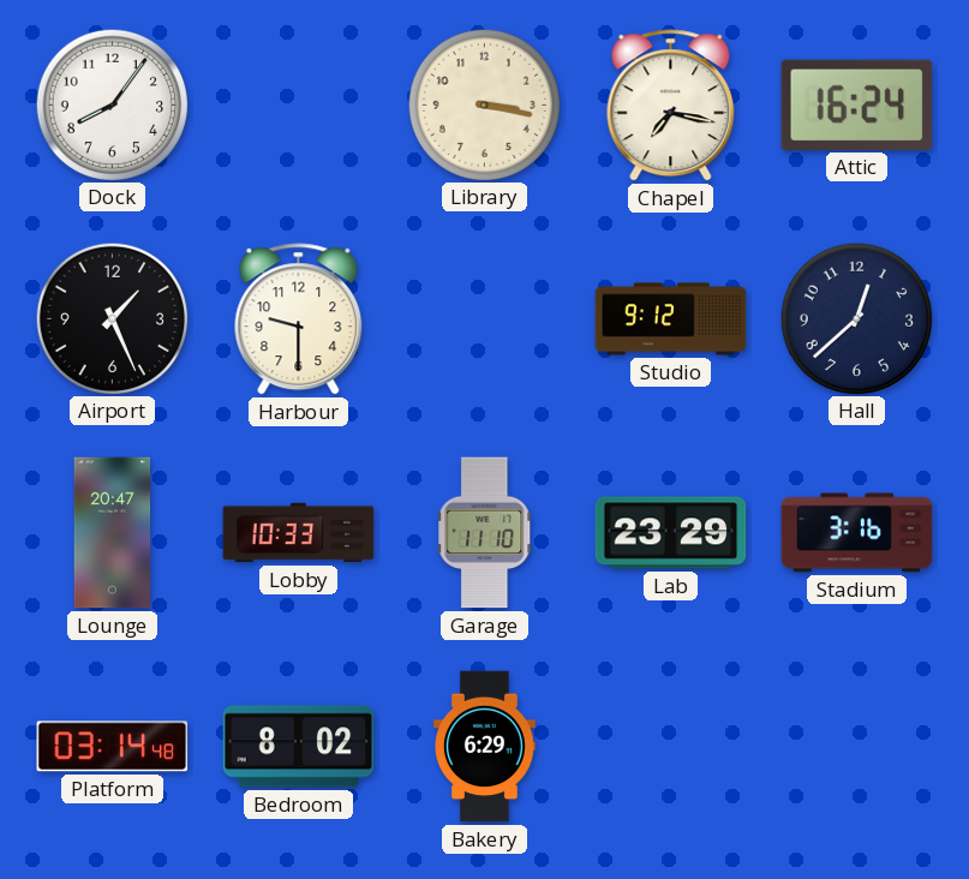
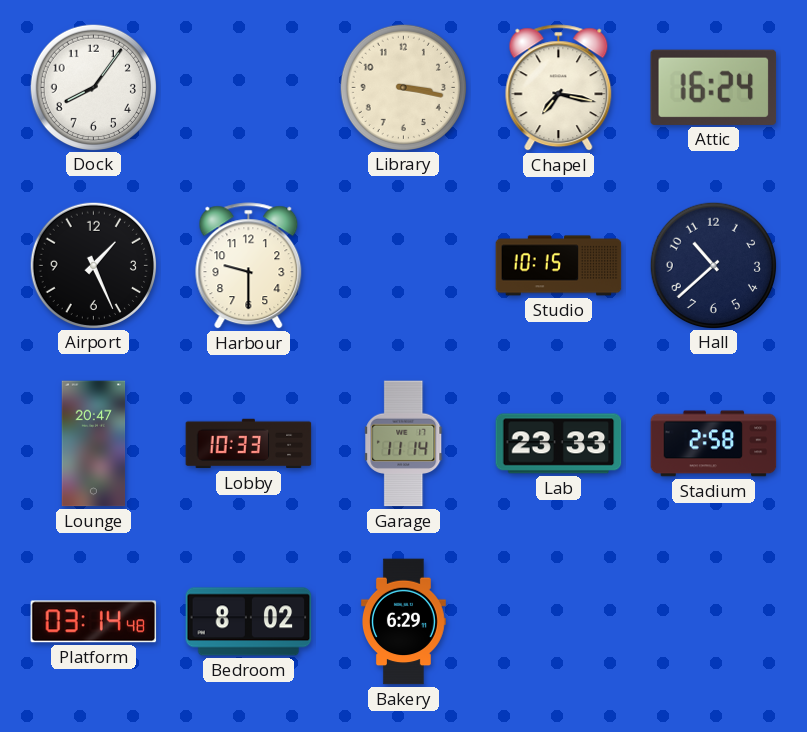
Studio: 9:12 -> 10:15 (559, 266)
Hall: 12:38 -> 10:38 (713, 265)
Garage: 11:10 -> 11:14 (404, 444)
Lab: 23:29 -> 23:33 (559, 444)
Stadium: 3:16 -> 2:58 (714, 444)
